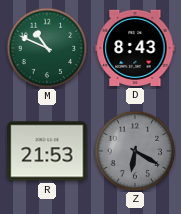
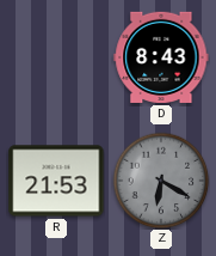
M: 10:49 -> none (47, 48)
